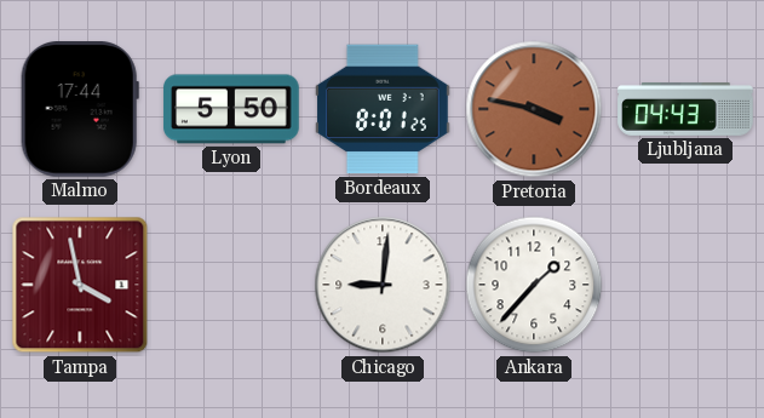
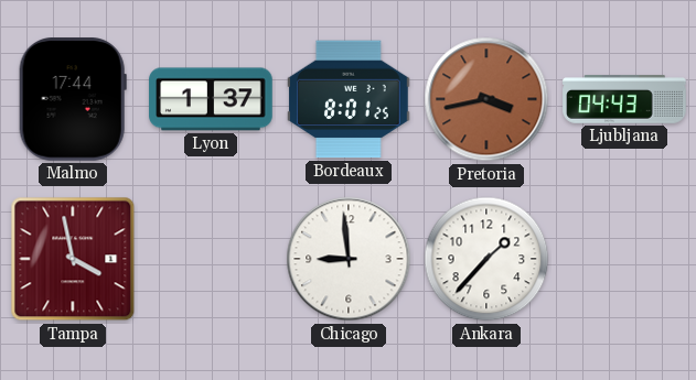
Lyon: 5:50 -> 1:37 (211, 99)
Pretoria: 3:47 -> 3:43 (486, 99)
Chicago: 9:01 -> 8:59 (349, 259)
